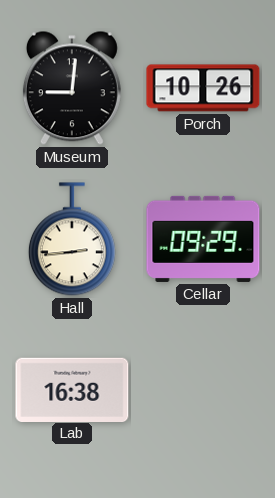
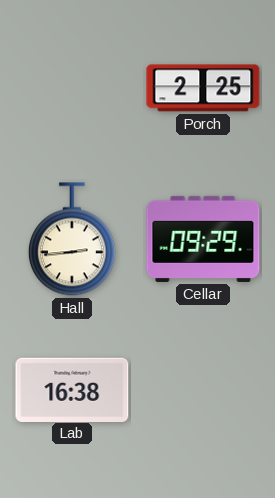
Museum: 9:01 -> none (72, 88)
Porch: 10:26 -> 2:25 (203, 88)
